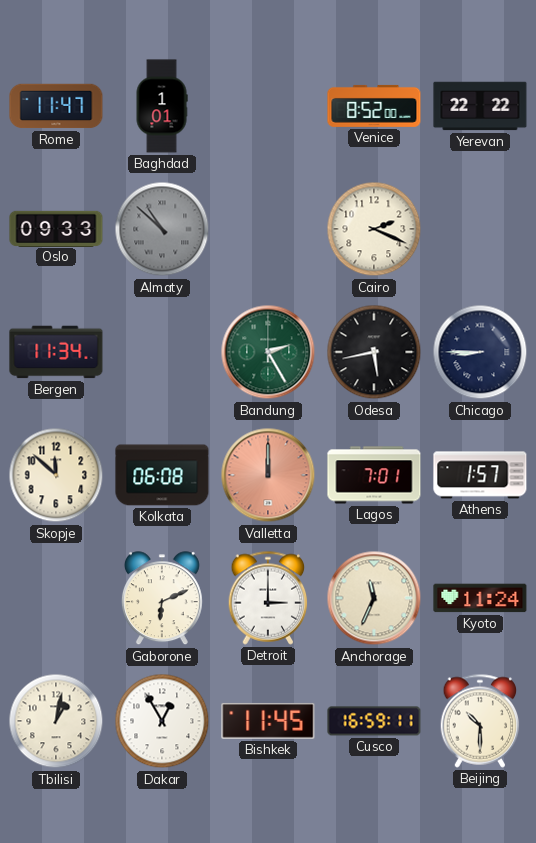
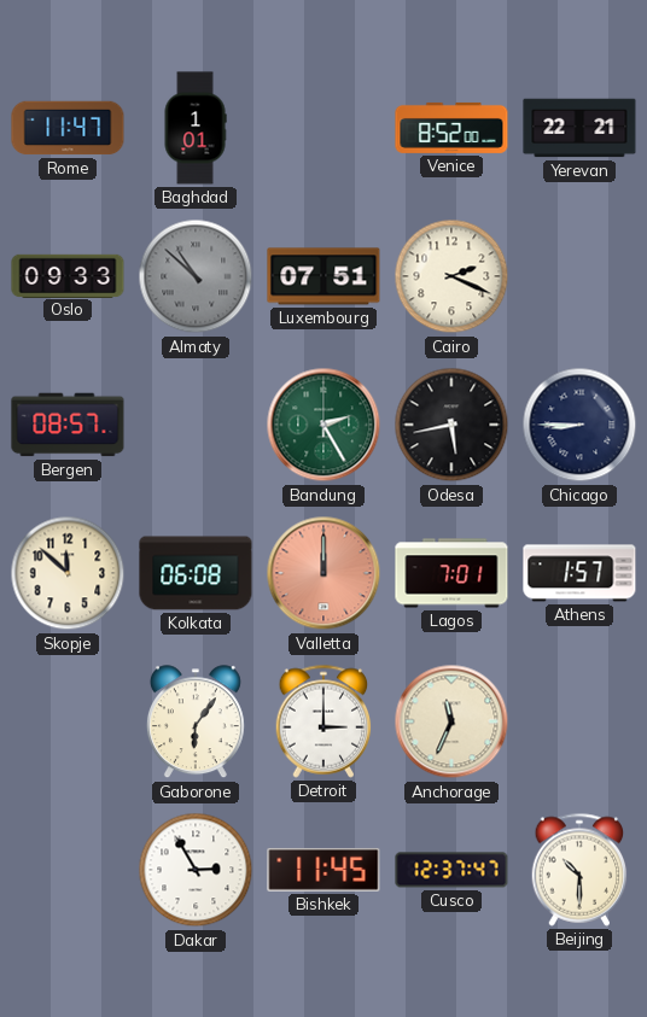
Yerevan: 22:22 -> 22:21 (579, 128)
Luxembourg: none -> 07:51 (323, 276)
Bergen: 11:34 -> 08:57 (68, 425)
Gaborone: 6:11 -> 6:06 (196, 723)
Kyoto: 11:24 -> none (480, 598)
Tbilisi: 1:02 -> none (56, 721)
Dakar: 12:55 -> 2:55 (196, 870)
Cusco: 16:59 -> 12:37 (451, 870)
